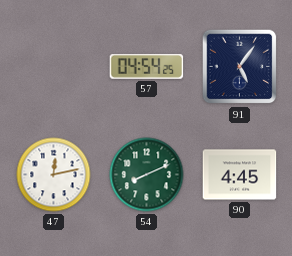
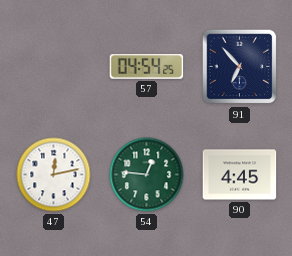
91: 5:06 -> 6:53 (240, 67)
54: 8:11 -> 12:46 (147, 175)
